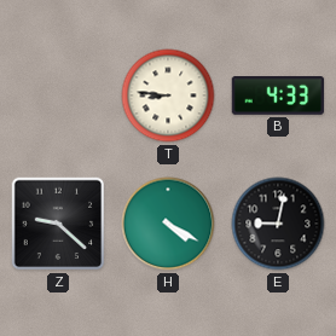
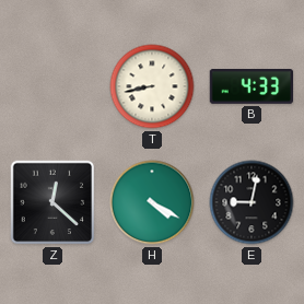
T: 8:46 -> 8:43 (152, 86)
Z: 9:22 -> 12:22 (52, 202)
